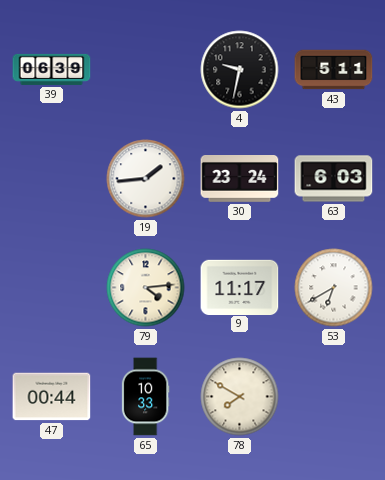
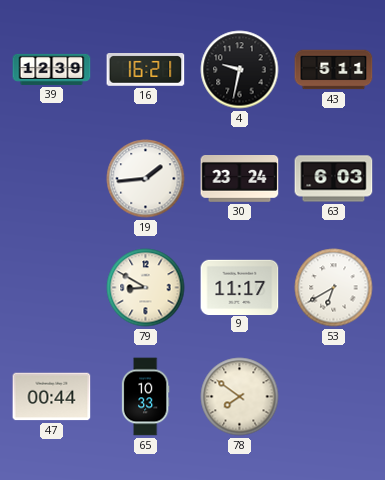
39: 06:39 -> 12:39 (52, 69)
16: none -> 16:21 (146, 70)
79: 4:14 -> 8:50 (146, 288)
78: 7:50 -> 7:51 (240, 397)
